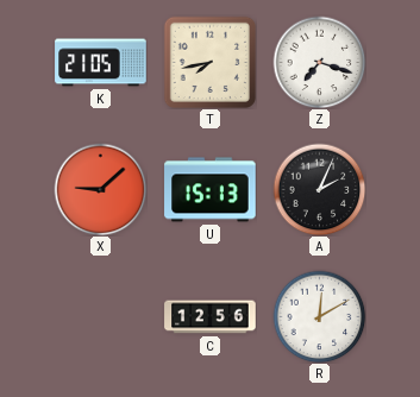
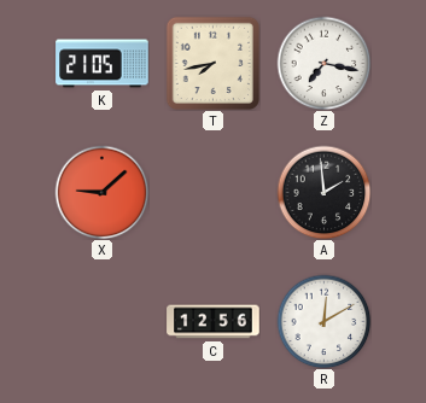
Z: 7:18 -> 7:17 (323, 63)
U: 15:13 -> none (211, 190)
A: 2:04 -> 1:59 (323, 192)
